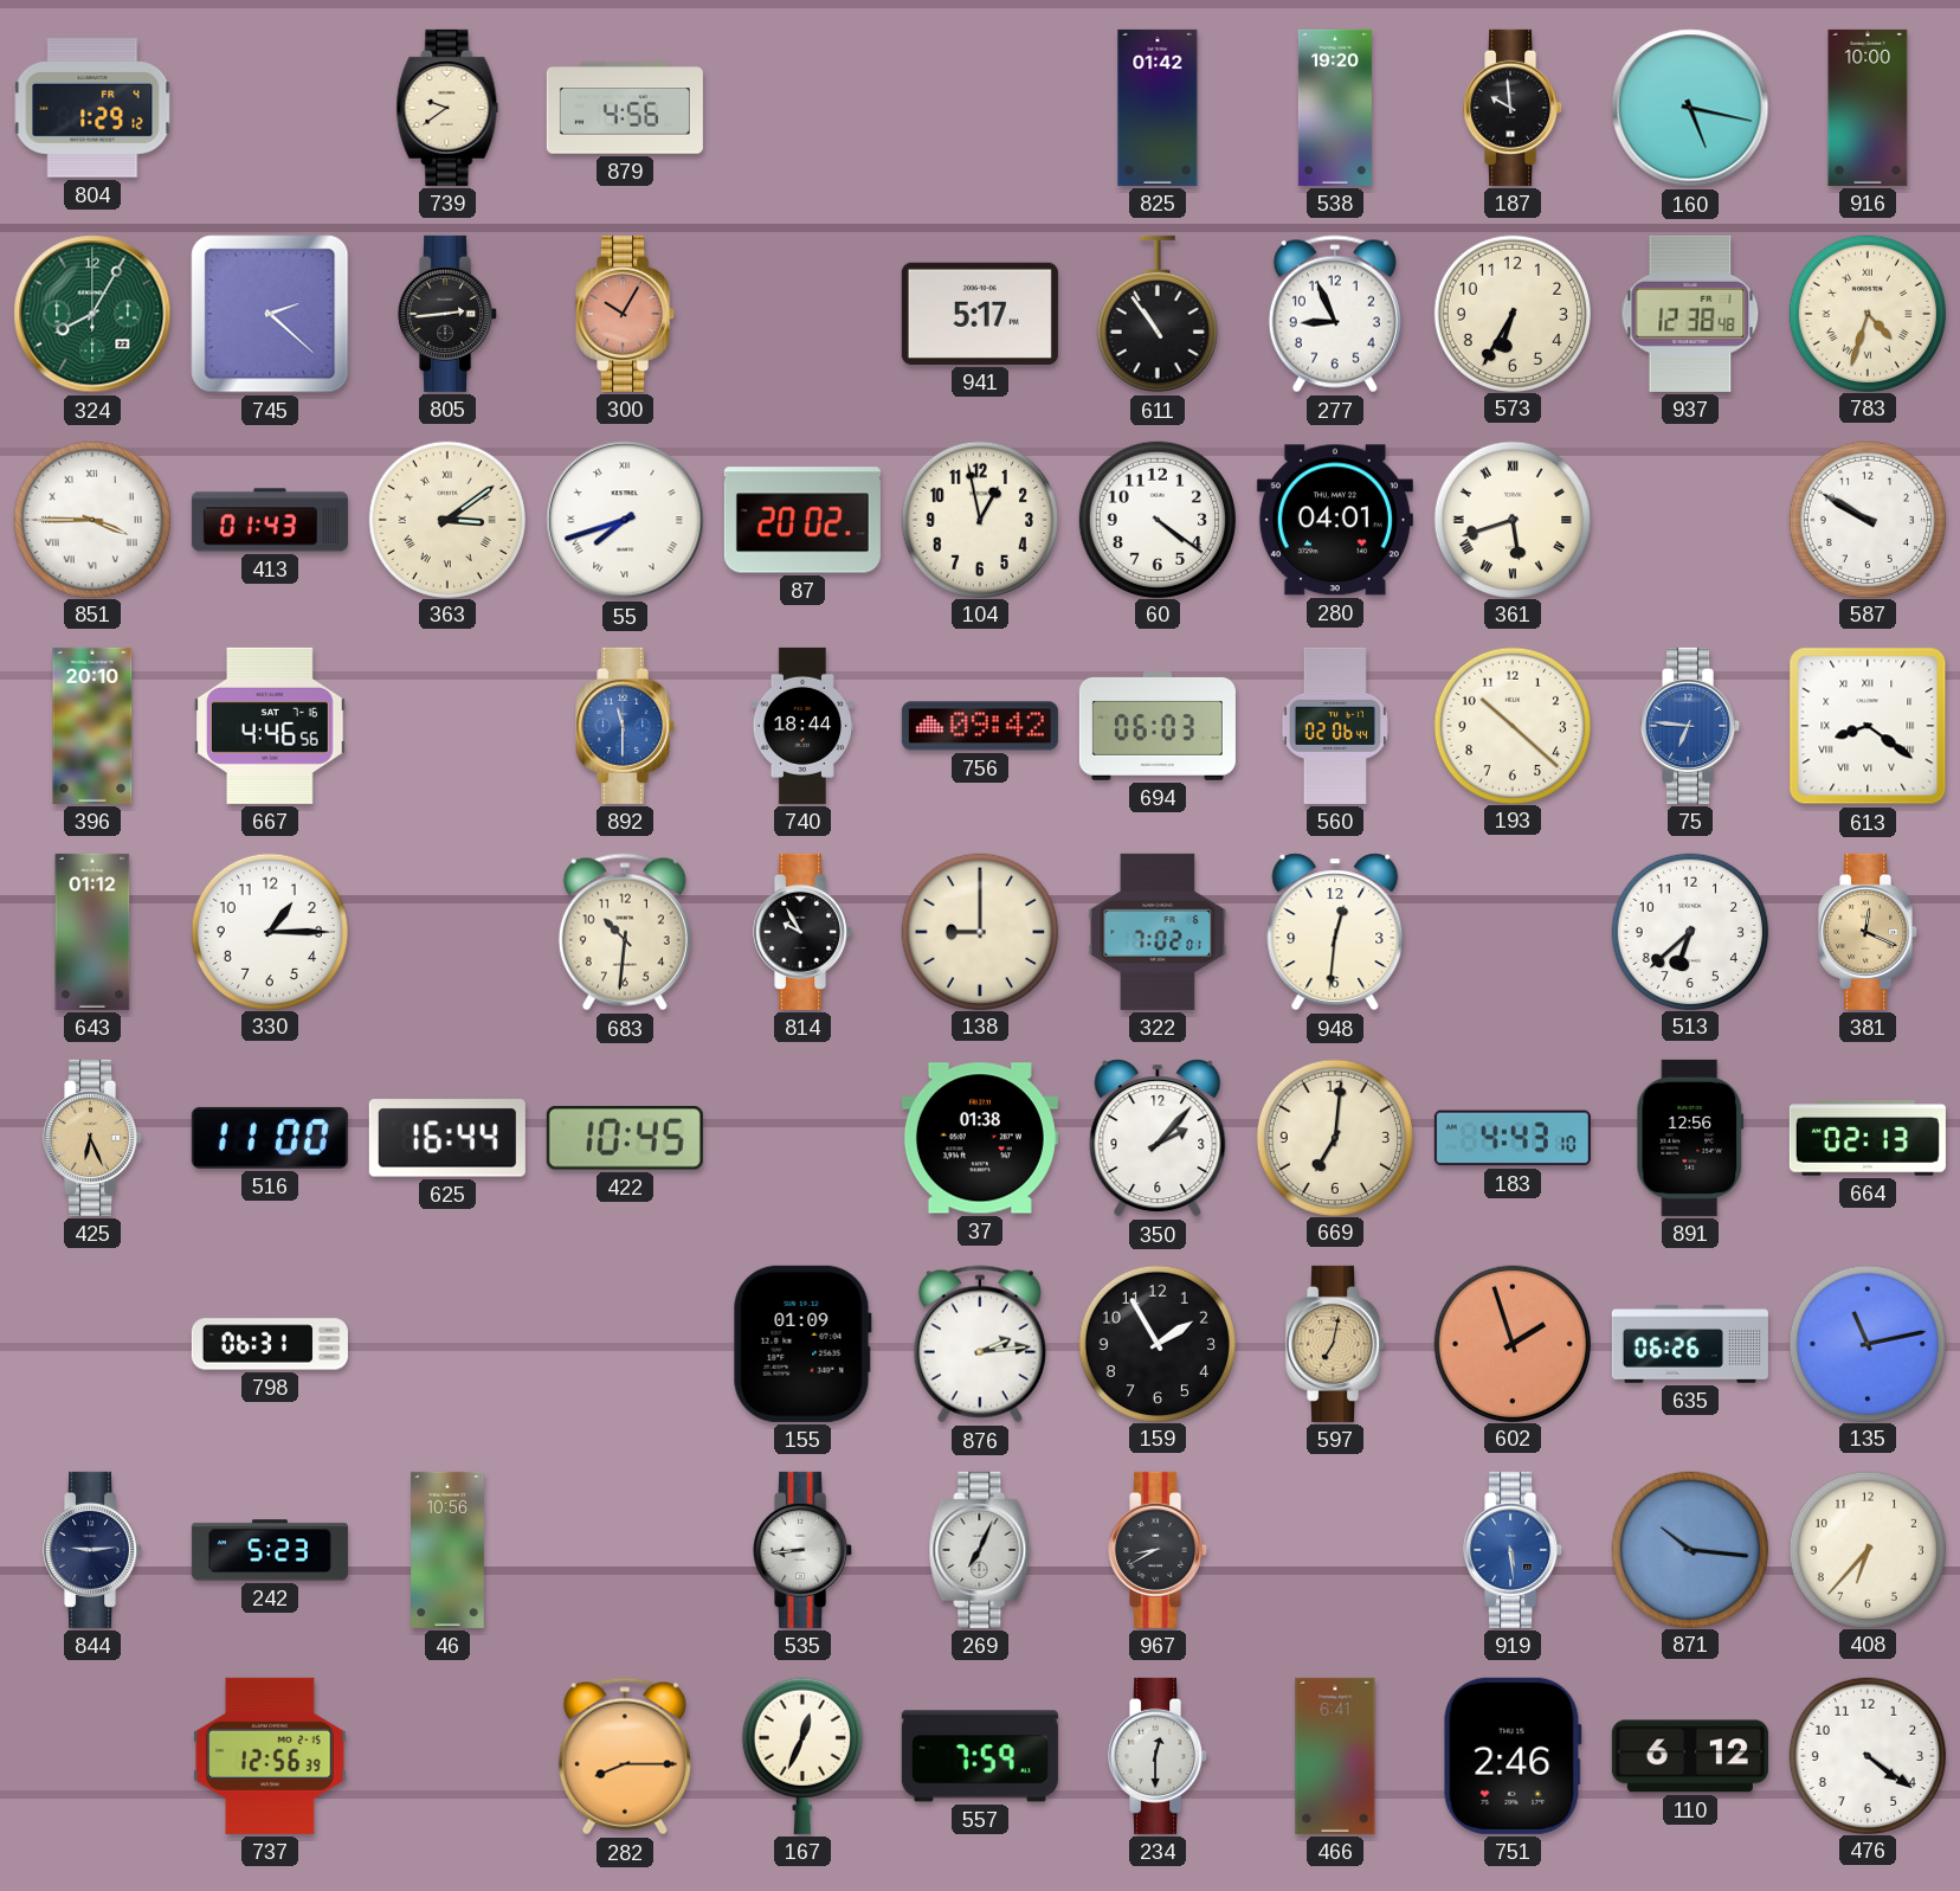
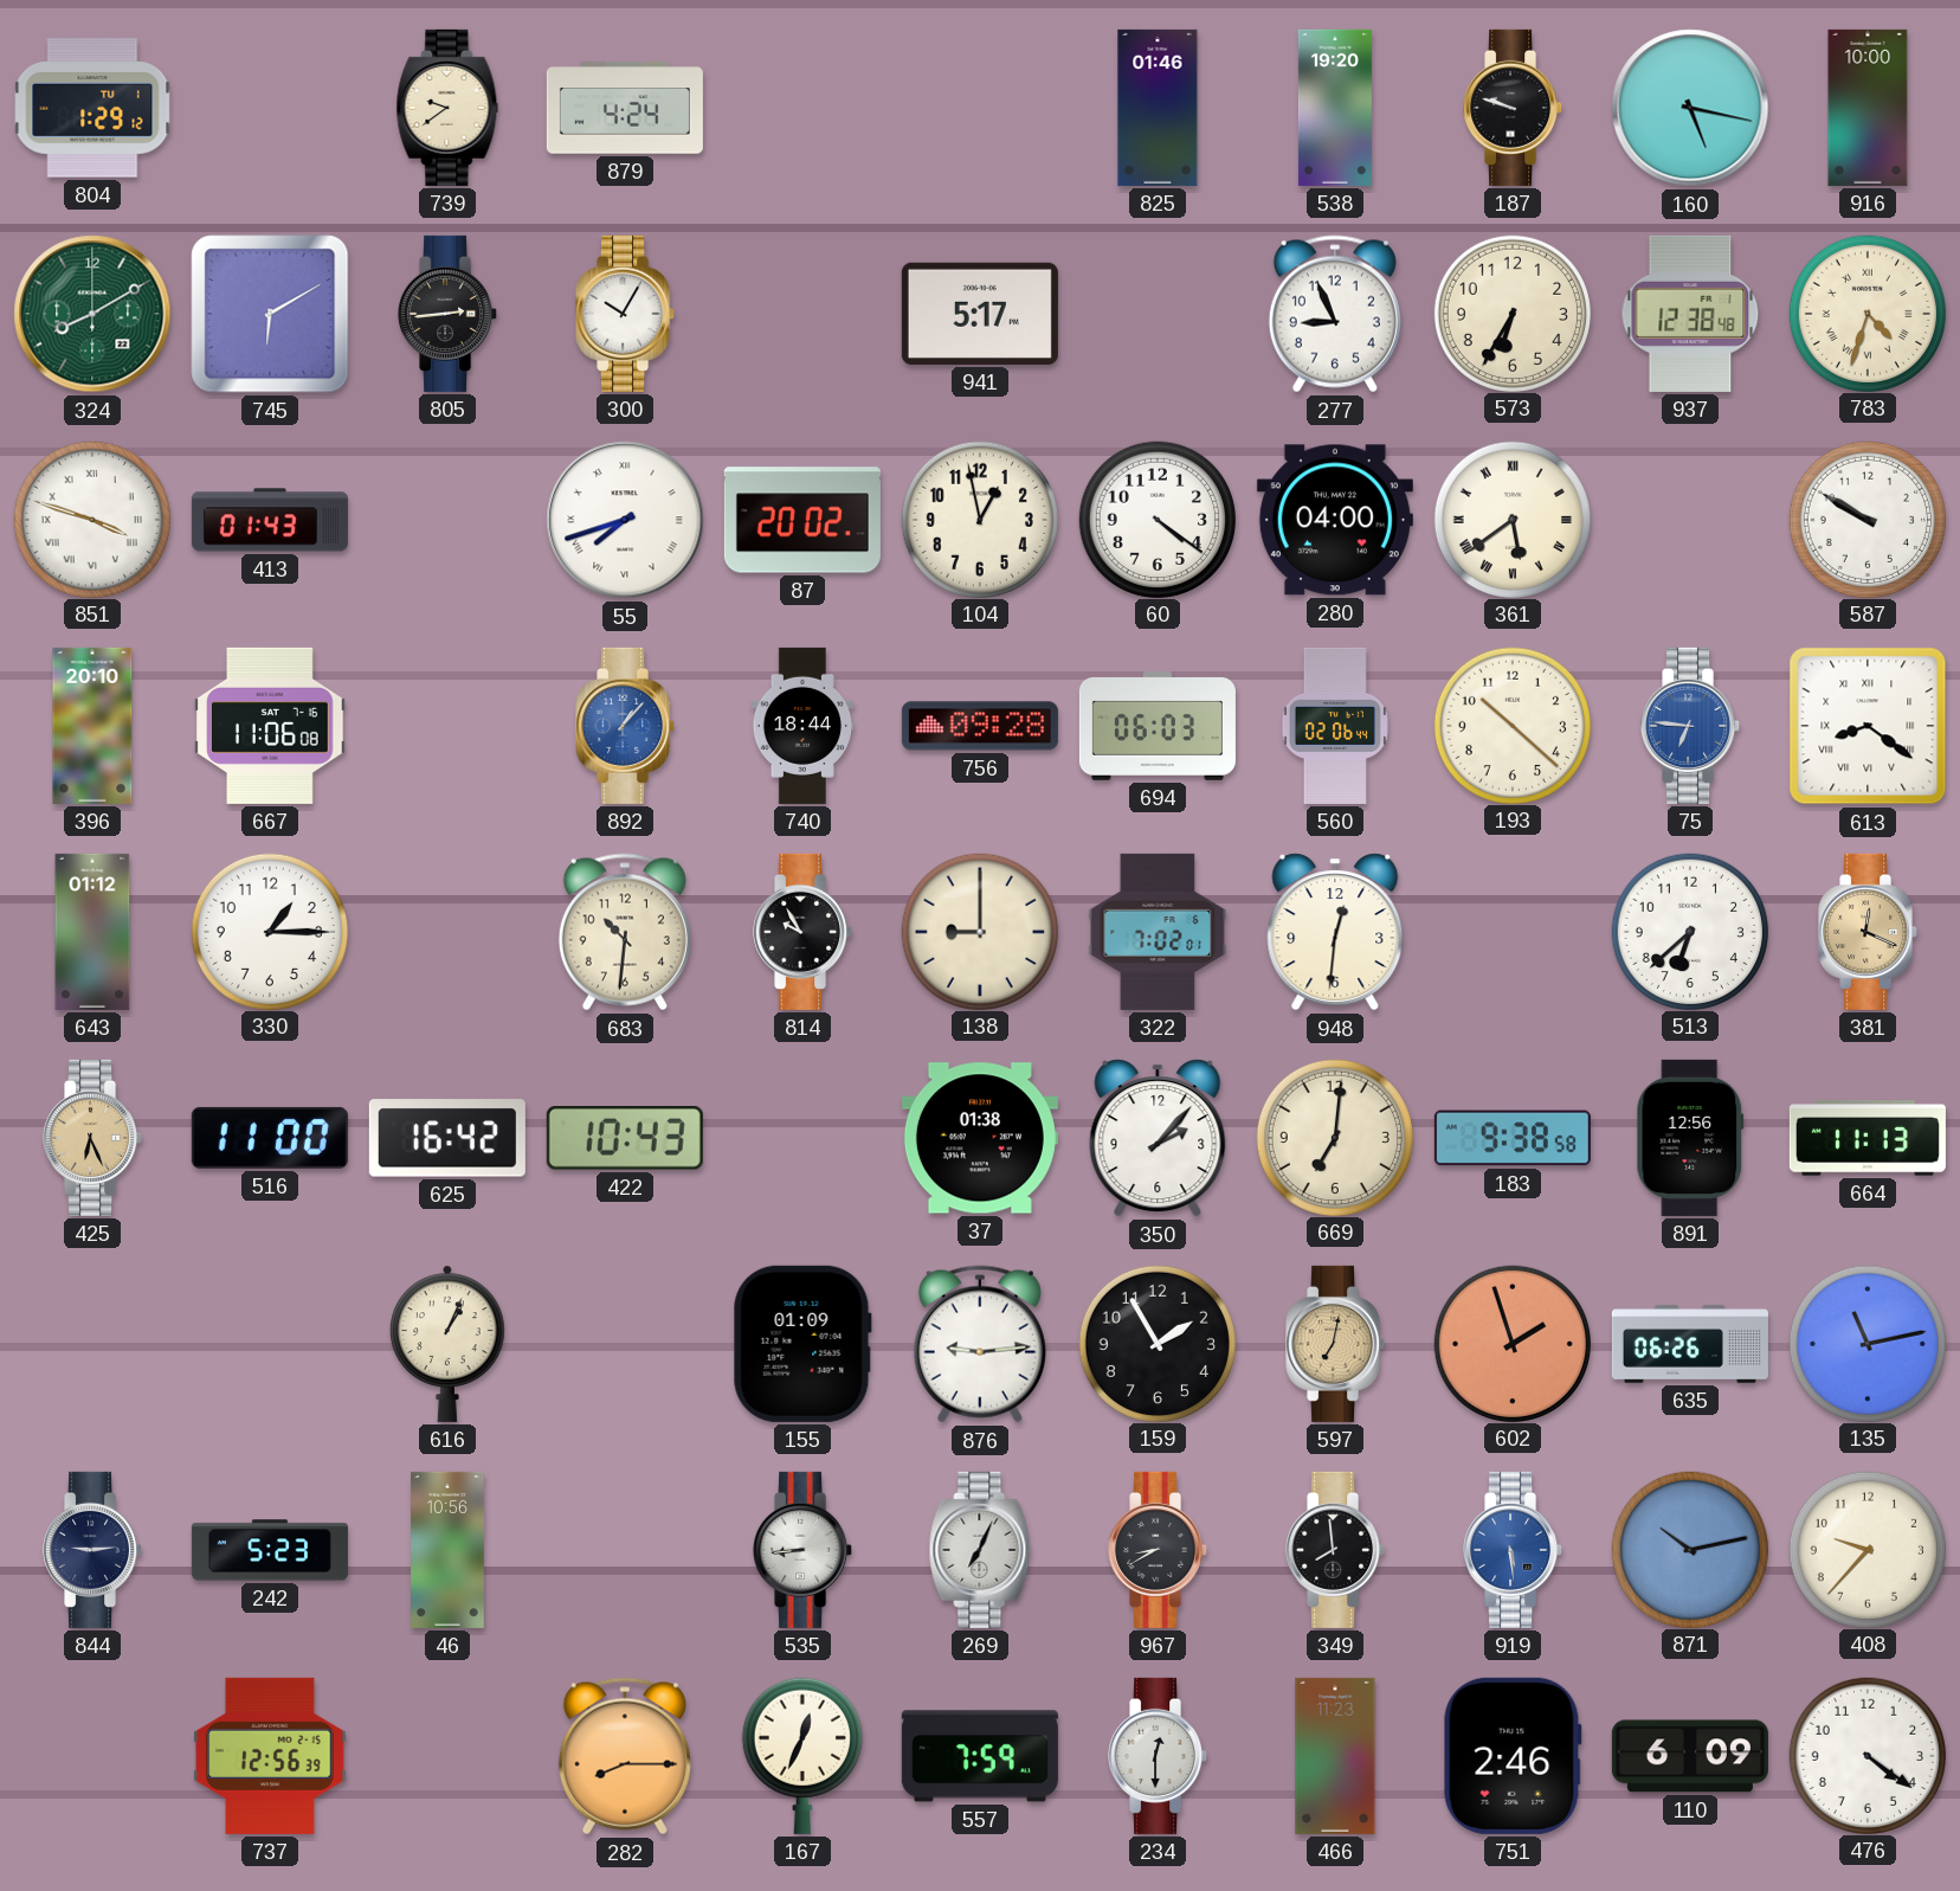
804 date: FR 4 -> TU 1 (92, 108)
879: 4:56 -> 4:24 (625, 108)
825: 01:42 -> 01:46 (1158, 108)
187: 9:59 -> 9:48 (1514, 108)
324: 8:05 -> 8:10 (92, 314)
745: 2:22 -> 6:10 (270, 314)
300 dial: salmon -> white (626, 314)
611: 10:54 -> none (1158, 314)
851: 3:45 -> 3:48 (91, 519)
363: 3:09 -> none (446, 519)
280: 04:01 -> 04:00 (1335, 520)
361: 5:42 -> 5:39 (1511, 519)
667: 4:46 -> 11:06 (271, 726)
892: 11:30 -> 1:07 (626, 726)
756: 09:42 -> 09:28 (980, 726)
625: 16:44 -> 16:42 (447, 1138)
422: 10:45 -> 10:43 (625, 1138)
183: 4:43 -> 9:38 (1513, 1138)
664: 02:13 -> 11:13 (1868, 1138)
798: 06:31 -> none (270, 1344)
616: none -> 1:04 (449, 1344)
876: 2:14 -> 9:14 (980, 1344)
349: none -> 7:59 (1336, 1550)
871: 10:16 -> 10:13 (1689, 1549)
408: 6:37 -> 9:37 (1866, 1549)
466: 6:41 -> 11:23 (1335, 1756)
110: 6:12 -> 6:09 (1690, 1756)
